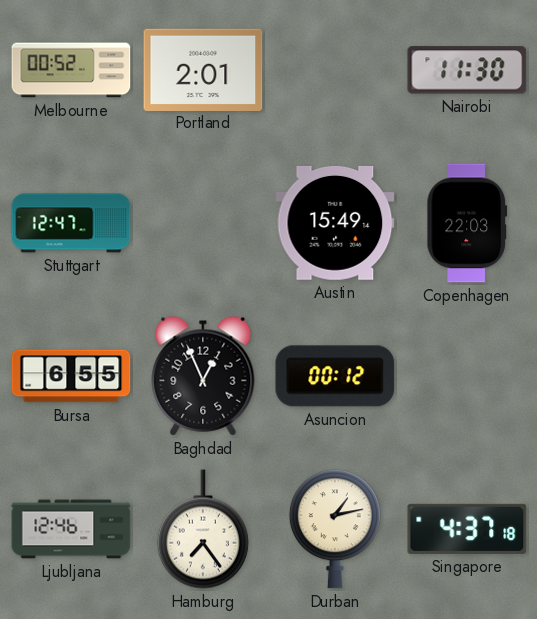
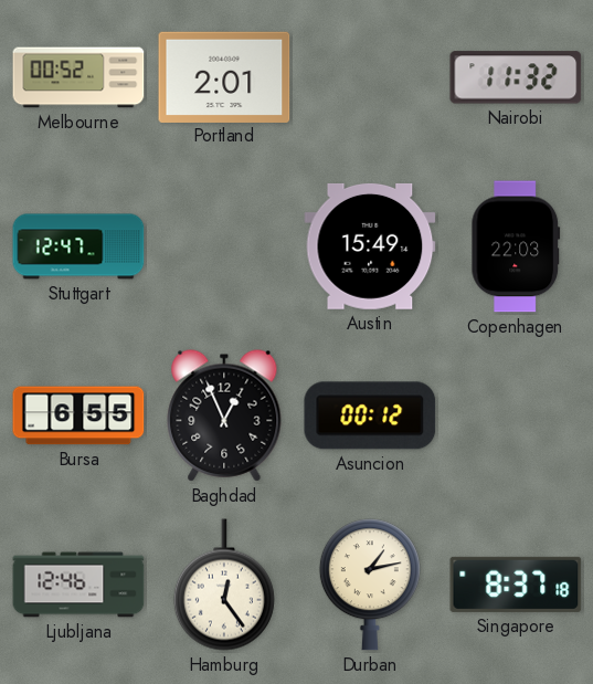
Nairobi: 11:30 -> 11:32 (516, 77)
Hamburg: 7:24 -> 12:24 (224, 585)
Singapore: 4:37 -> 8:37 (516, 585)
